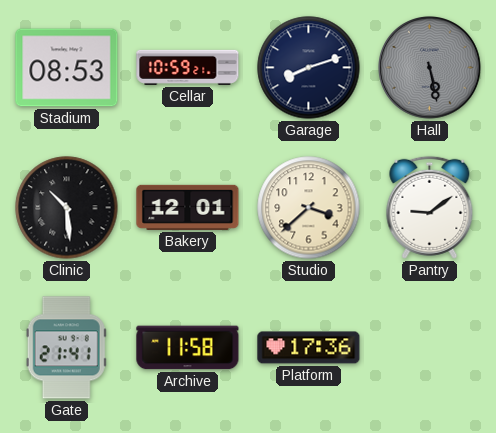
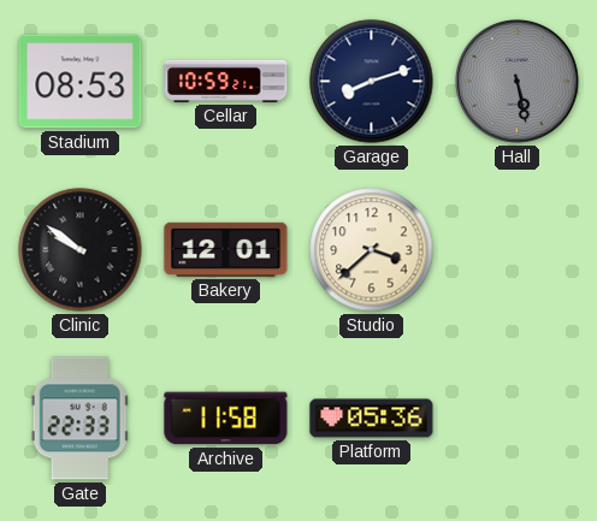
Clinic: 10:29 -> 9:51 (81, 250)
Pantry: 9:09 -> none (430, 207)
Gate: 21:41 -> 22:33 (79, 419)
Platform: 17:36 -> 05:36 (372, 419)
